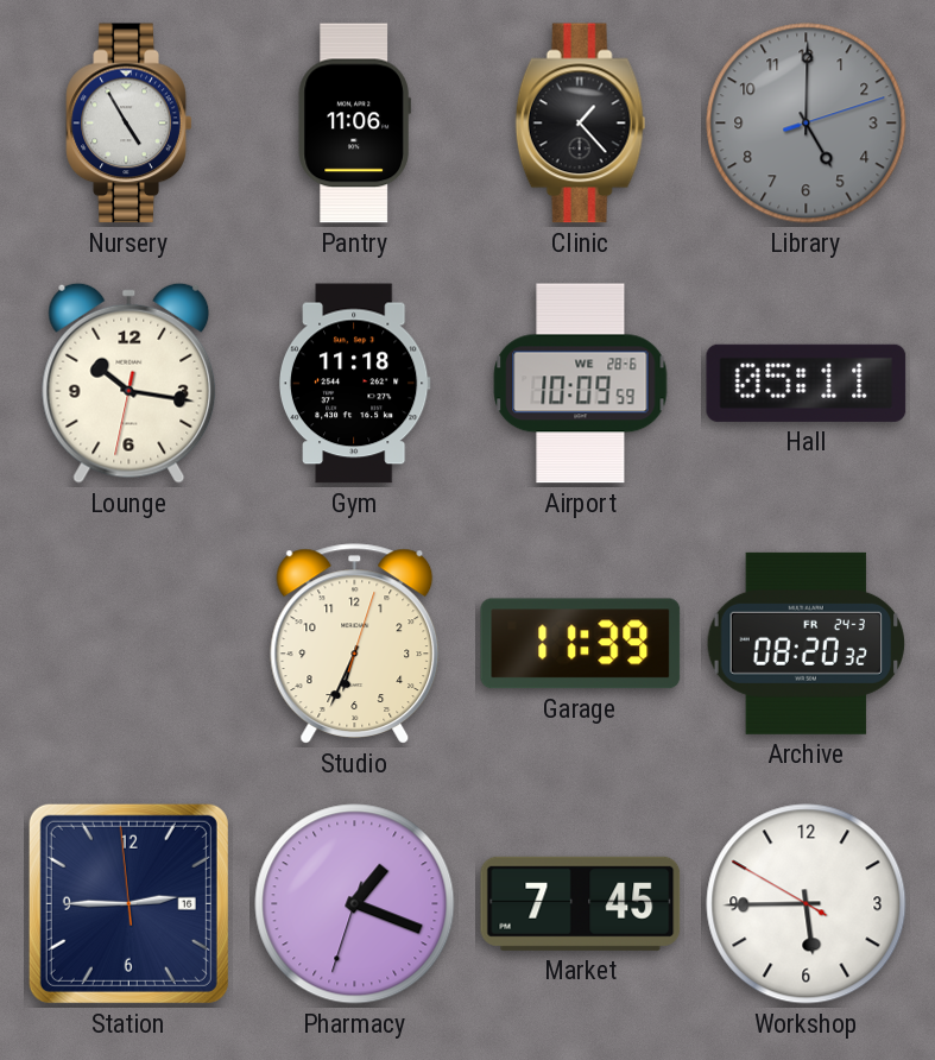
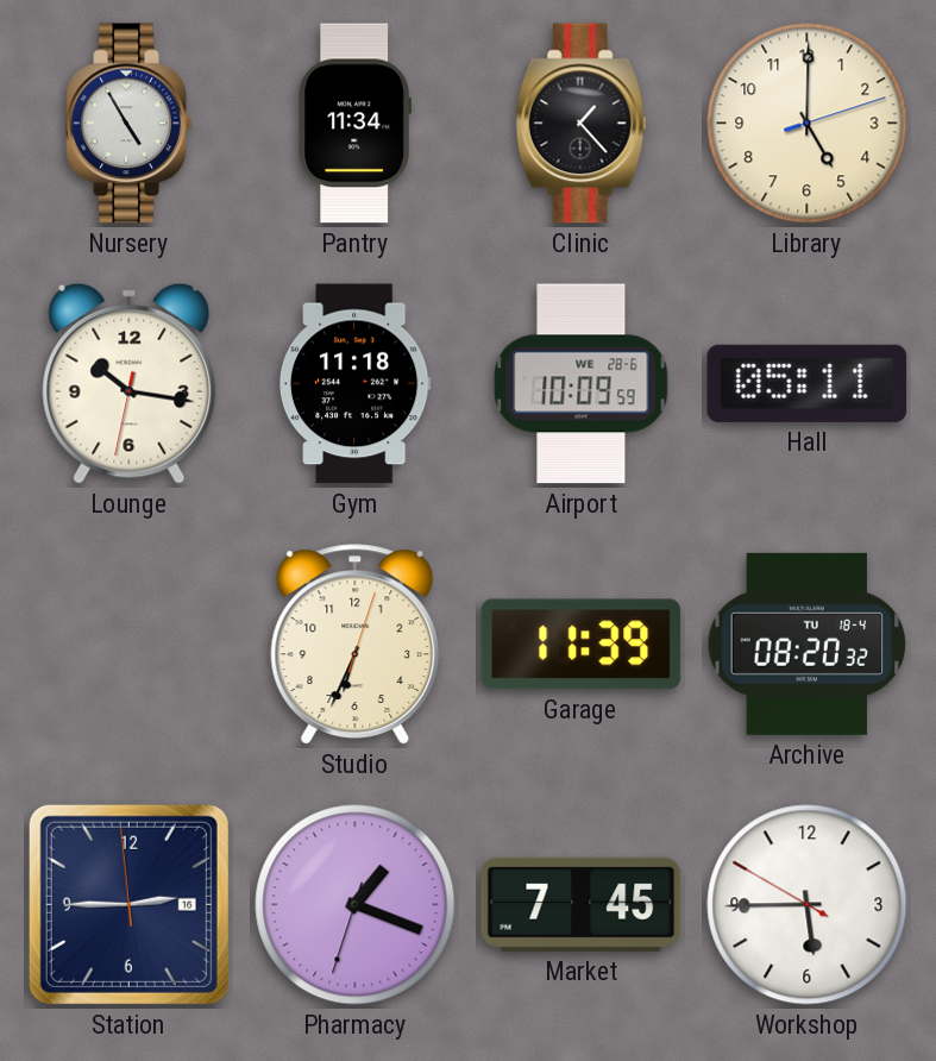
Pantry: 11:06 -> 11:34 (354, 124)
Library dial: grey -> cream (808, 124)
Archive date: FR 24-3 -> TU 18-4 (808, 643)
